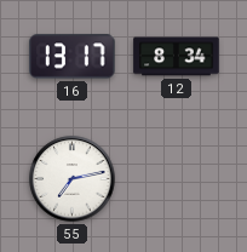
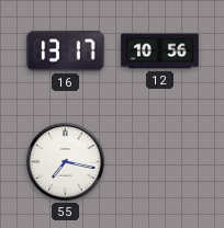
12: 8:34 -> 10:56 (160, 52)
55: 7:13 -> 7:17 (66, 162)
